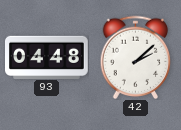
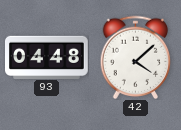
42: 2:08 -> 4:08 (136, 57)
